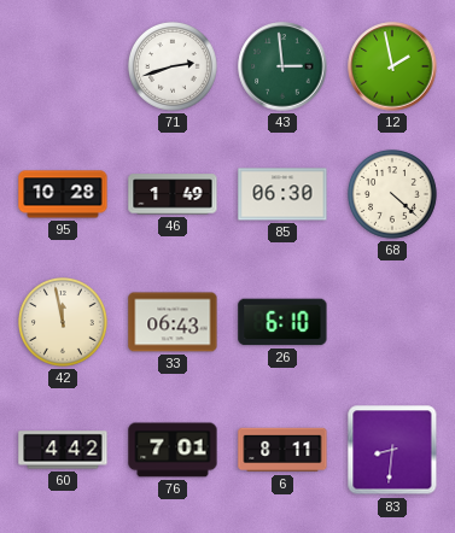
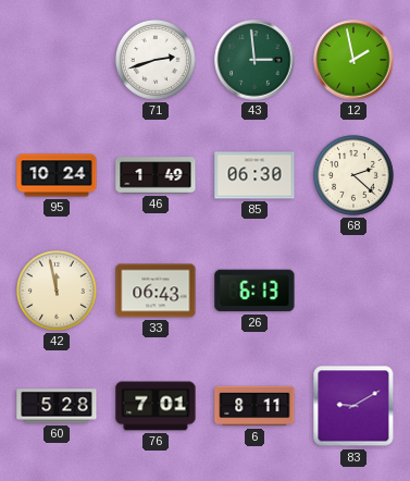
95: 10:28 -> 10:24 (57, 175)
68: 4:22 -> 2:22 (353, 175)
26: 6:10 -> 6:13 (254, 291)
60: 4:42 -> 5:28 (57, 406)
83: 8:31 -> 9:10 (353, 406)
